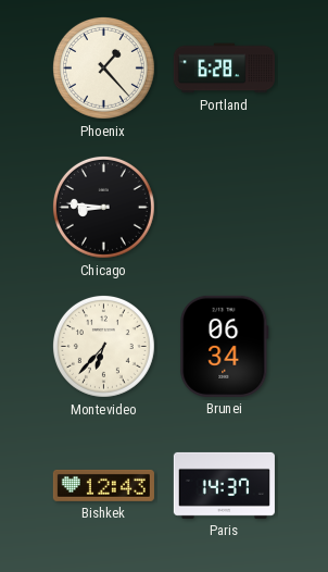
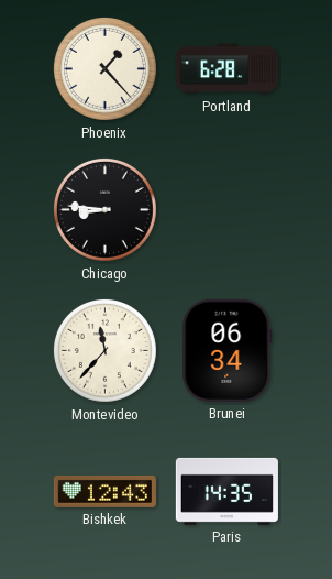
Montevideo: 6:37 -> 11:37 (104, 350)
Paris: 14:37 -> 14:35 (226, 491)
